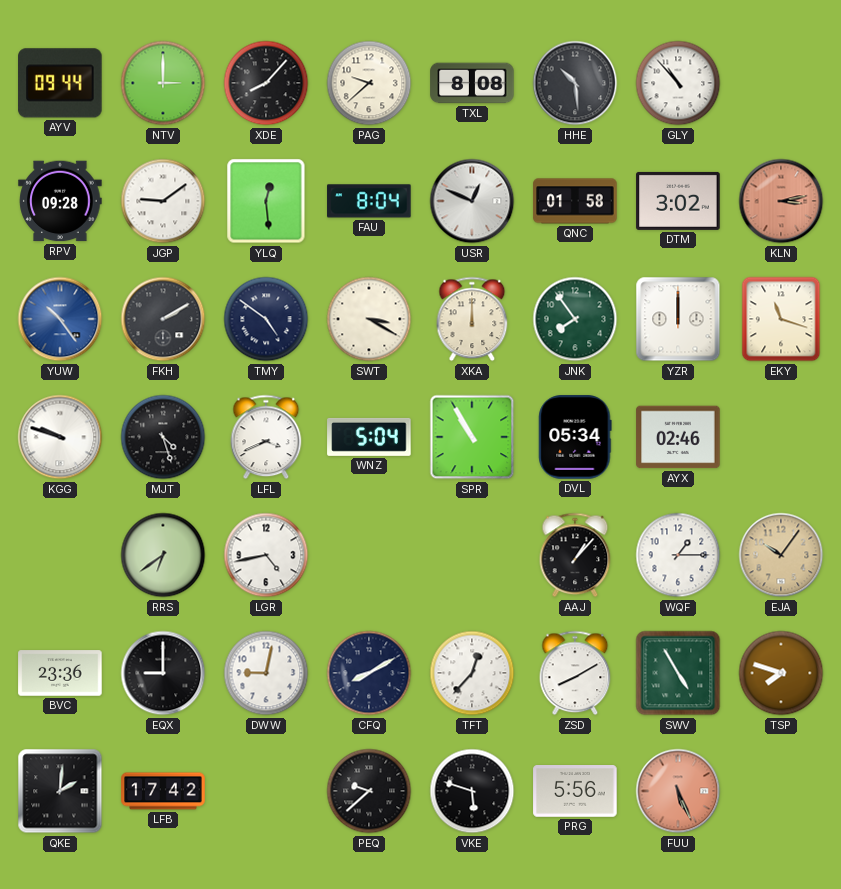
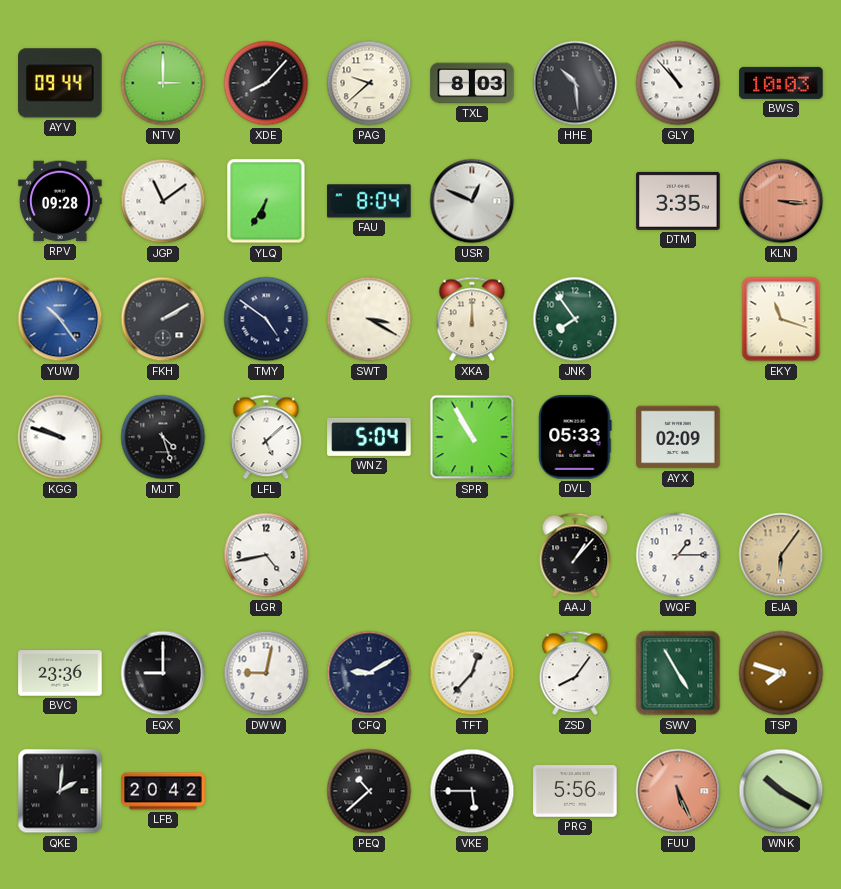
TXL: 8:08 -> 8:03 (472, 83)
BWS: none -> 10:03 (781, 83)
JGP: 9:09 -> 11:09 (163, 201)
YLQ: 12:29 -> 6:35 (266, 201)
QNC: 01:58 -> none (575, 201)
DTM: 3:02 -> 3:35 (678, 201)
KLN: 3:13 -> 3:16 (781, 201)
YZR: 12:00 -> none (678, 319)
LFL: 3:41 -> 5:08 (266, 437)
DVL: 05:34 -> 05:33 (575, 437)
AYX: 02:46 -> 02:09 (678, 437)
RRS: 6:39 -> none (163, 555)
EJA: 10:06 -> 6:06 (781, 555)
CFQ: 8:10 -> 9:10 (369, 673)
ZSD: 8:10 -> 8:06 (575, 673)
LFB: 17:42 -> 20:42 (163, 791)
PEQ: 9:38 -> 10:38 (369, 791)
VKE: 5:48 -> 5:45 (472, 791)
WNK: none -> 10:20 (781, 791)
